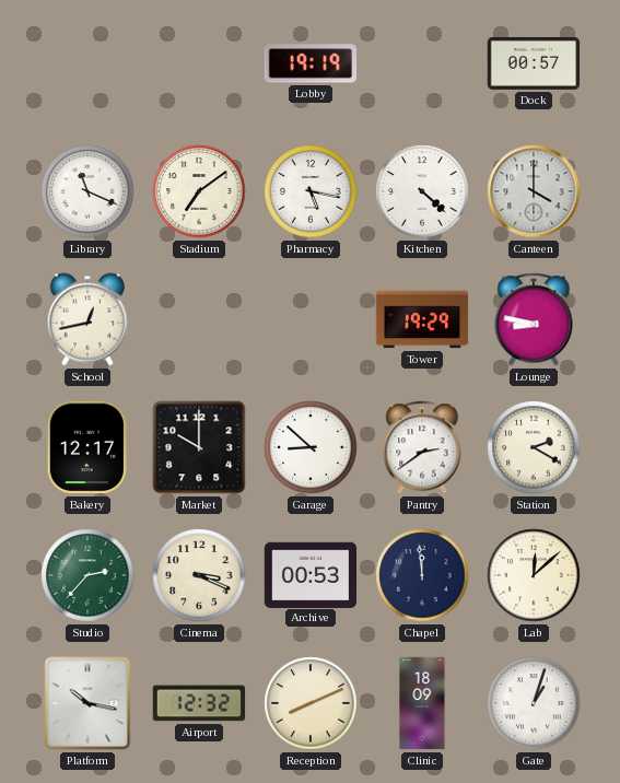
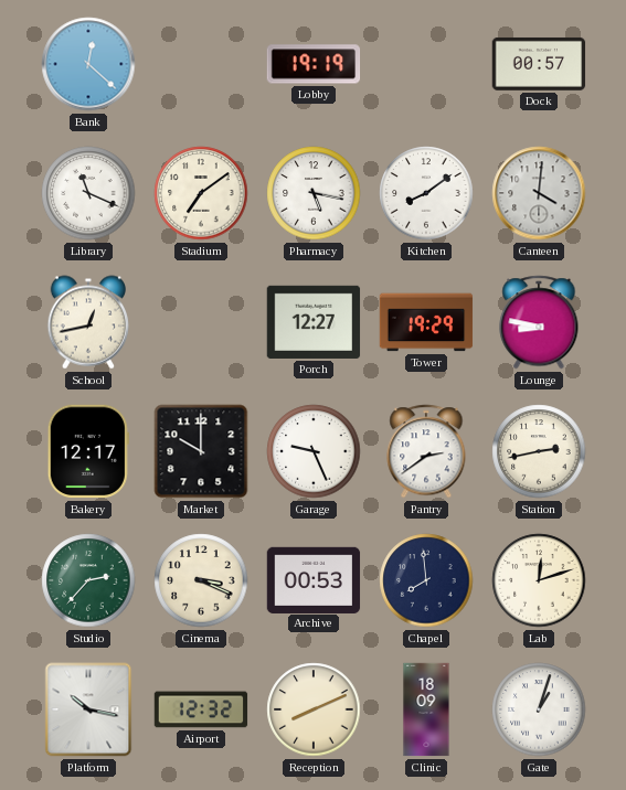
Bank: none -> 12:22 (88, 64)
Kitchen: 4:22 -> 8:09 (426, 193)
Canteen: 4:00 -> 4:01 (539, 193)
Porch: none -> 12:27 (314, 322)
Garage: 8:52 -> 9:26 (314, 451)
Station: 2:20 -> 2:43 (539, 451)
Chapel: 11:59 -> 7:59 (426, 580)
Lab: 12:08 -> 12:12 (539, 580)
